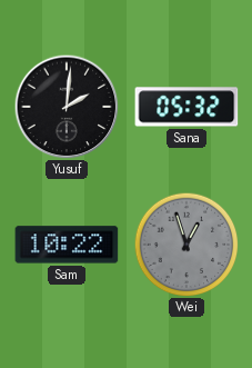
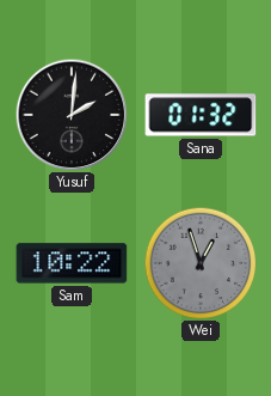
Sana: 05:32 -> 01:32 (201, 115)
